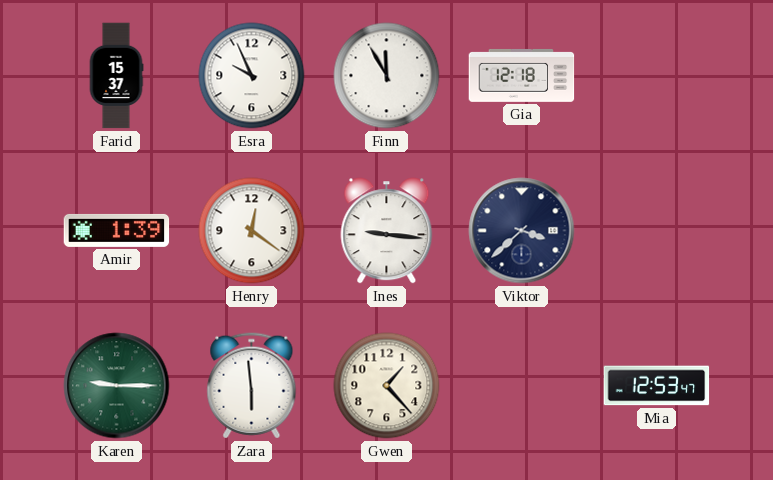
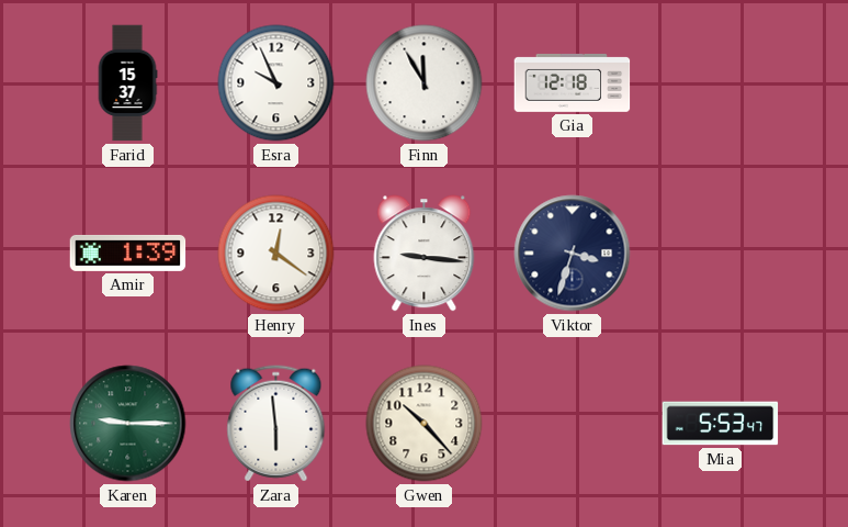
Viktor: 3:38 -> 3:33 (573, 254)
Gwen: 1:23 -> 10:23 (425, 424)
Mia: 12:53 -> 5:53 (721, 424)
